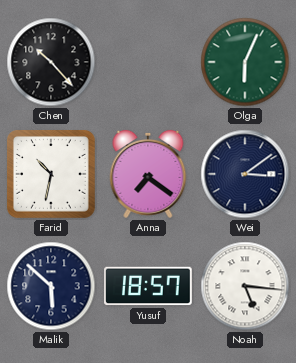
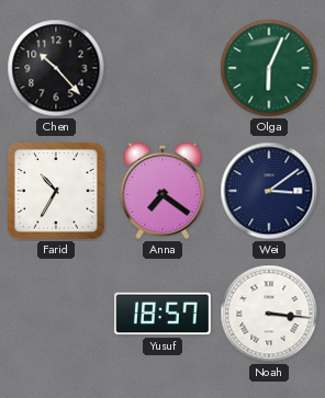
Farid: 10:32 -> 10:35 (56, 191)
Malik: 5:52 -> none (51, 286)
Noah: 5:16 -> 3:16 (269, 314)
